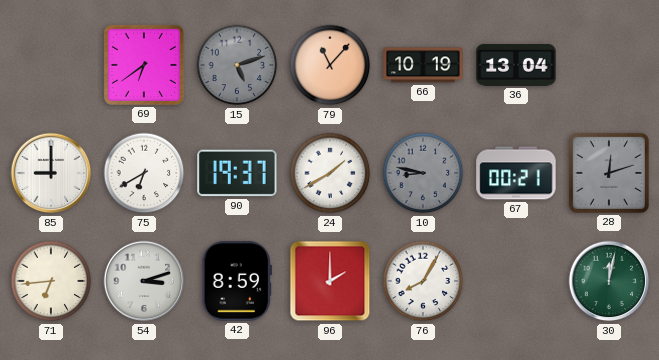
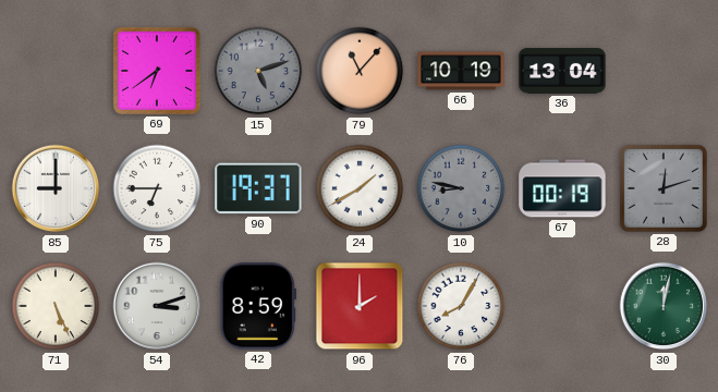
75: 6:40 -> 6:45 (157, 188)
67: 00:21 -> 00:19 (562, 188)
71: 6:44 -> 5:26 (56, 306)
